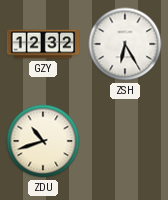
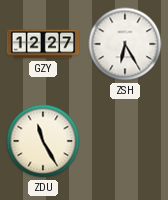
GZY: 12:32 -> 12:27 (43, 44)
ZDU: 10:42 -> 11:25 (43, 141)
